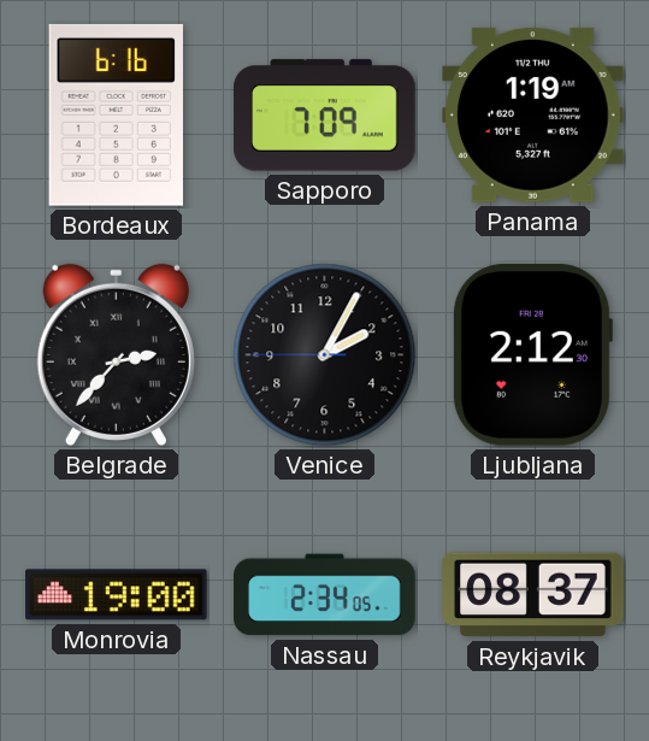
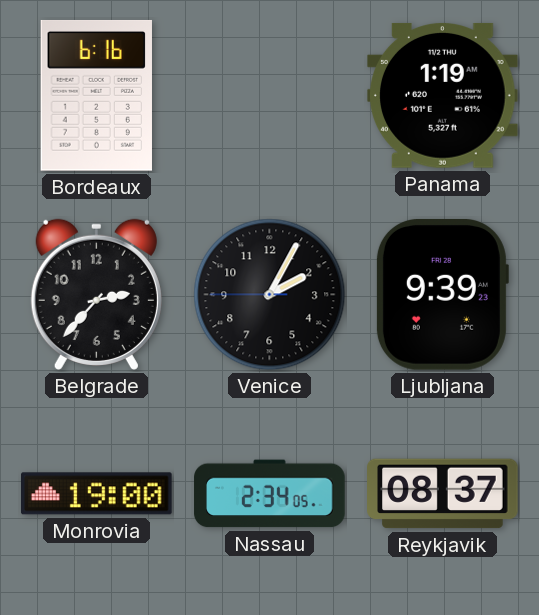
Sapporo: 7:09 -> none (325, 116)
Belgrade numerals: Roman -> Arabic (96, 294)
Ljubljana: 2:12 -> 9:39 (442, 295)
